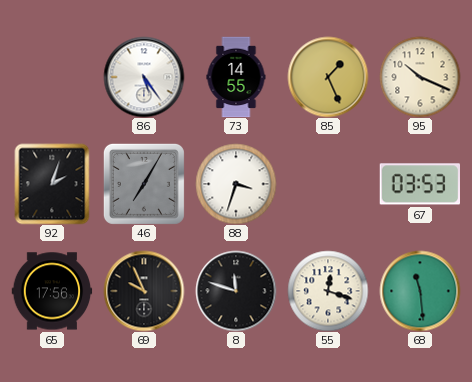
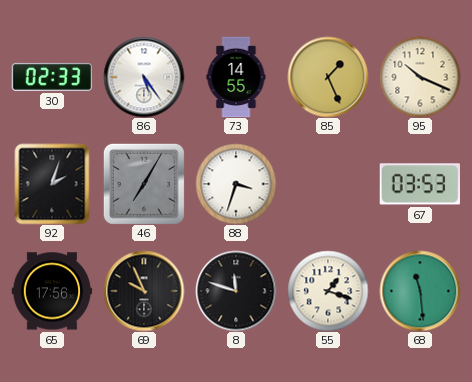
30: none -> 02:33 (52, 77)
55: 12:18 -> 1:18 (328, 291)
